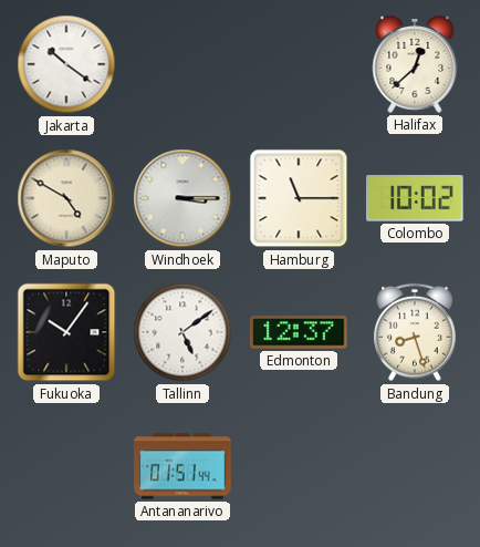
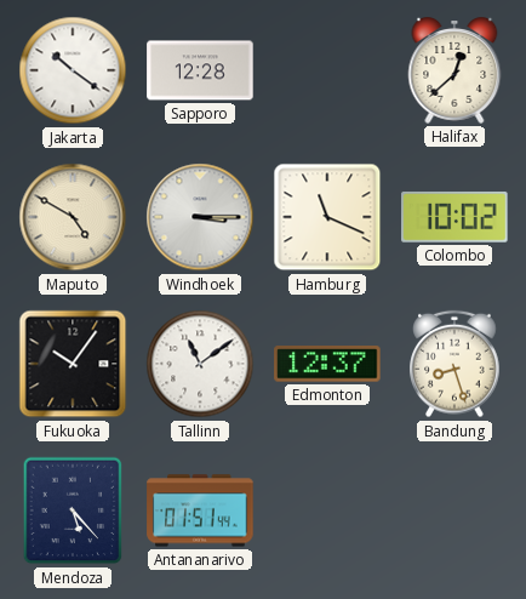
Sapporo: none -> 12:28 (200, 70)
Hamburg: 11:15 -> 11:19 (327, 217)
Tallinn: 5:09 -> 11:09 (200, 364)
Mendoza: none -> 5:23 (73, 510)
